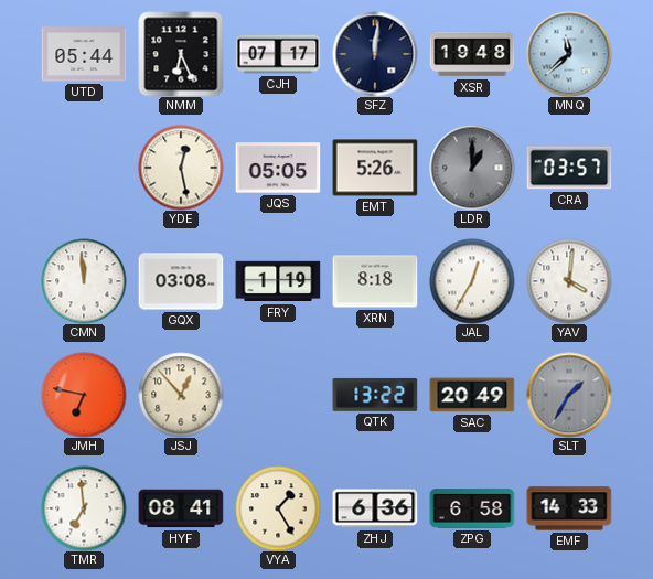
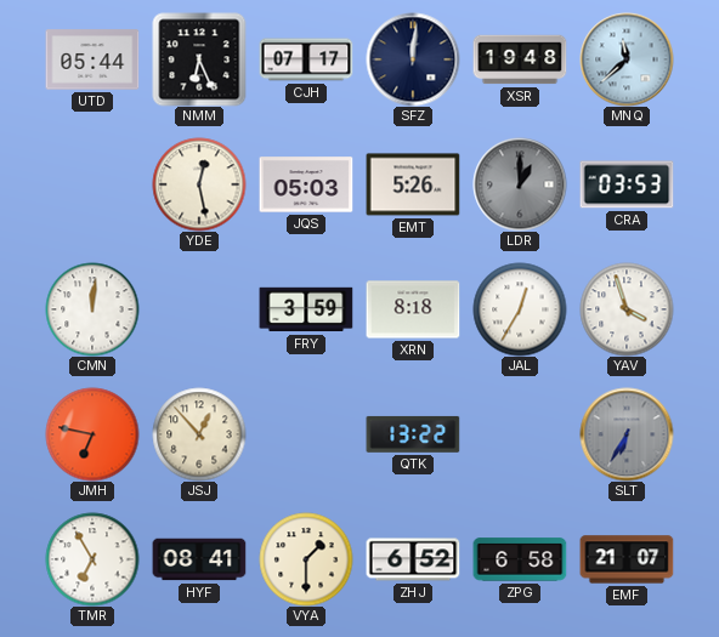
JQS: 05:05 -> 05:03 (306, 184)
CRA: 03:57 -> 03:53 (627, 184)
CMN: 11:59 -> 12:01 (92, 309)
GQX: 03:08 -> none (181, 281)
FRY: 1:19 -> 3:59 (306, 309)
YAV: 4:01 -> 3:57 (627, 309)
SAC: 20:49 -> none (472, 395)
SLT: 1:35 -> 6:35 (627, 434)
TMR: 6:59 -> 6:55 (92, 559)
VYA: 1:25 -> 1:30 (306, 559)
ZHJ: 6:36 -> 6:52 (413, 559)
EMF: 14:33 -> 21:07 (627, 559)
